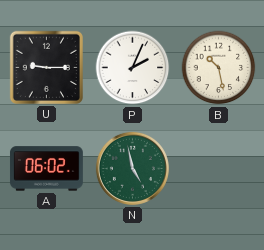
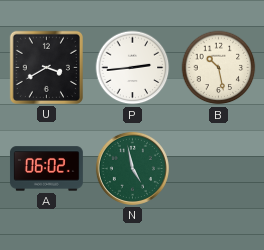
U: 9:15 -> 3:40 (46, 67)
P: 2:04 -> 2:44 (133, 68)
